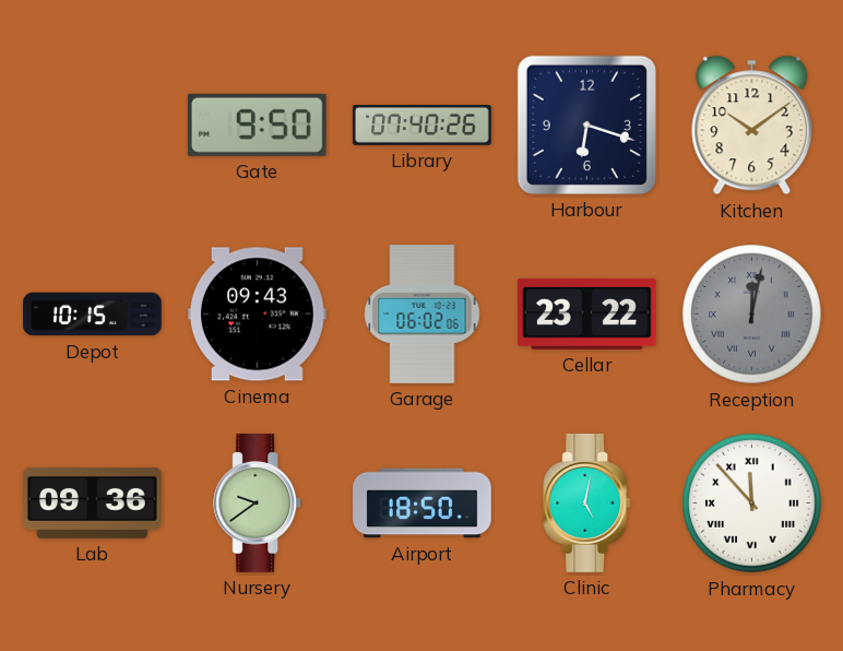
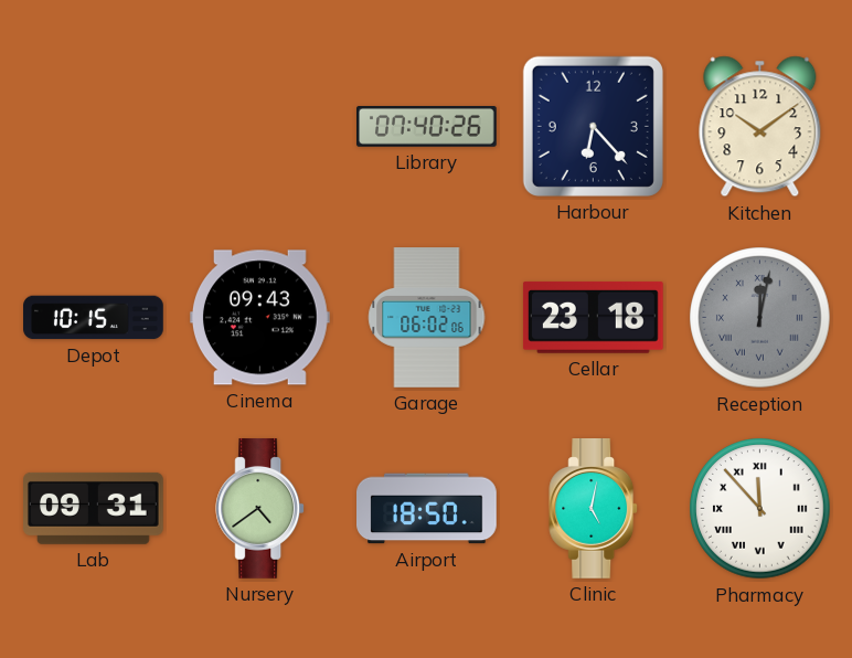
Gate: 9:50 -> none (257, 125)
Harbour: 6:18 -> 6:23 (593, 126)
Cellar: 23:22 -> 23:18 (594, 317)
Lab: 09:36 -> 09:31 (94, 508)
Nursery: 9:39 -> 4:39 (260, 509)
